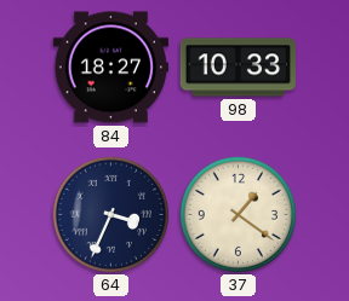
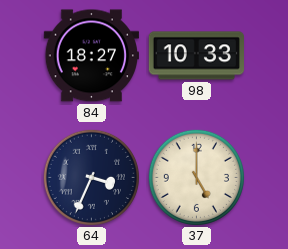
37: 1:21 -> 5:00 (196, 177)
